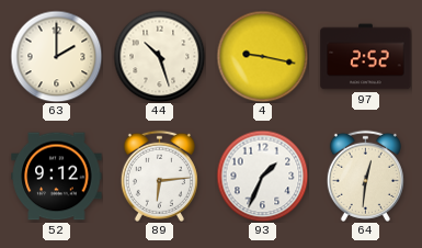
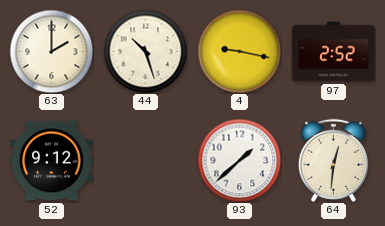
89: 6:14 -> none (159, 176)
93: 1:34 -> 1:38 (239, 160)
